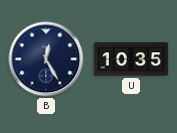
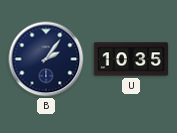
B: 12:25 -> 2:06 (46, 59)
